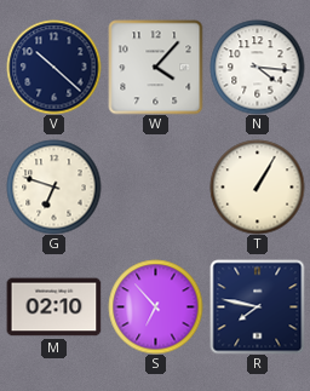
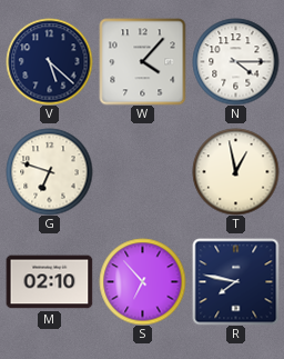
V: 10:22 -> 5:22 (49, 61)
N: 4:16 -> 4:15 (235, 61)
T: 1:05 -> 12:58 (235, 171)
